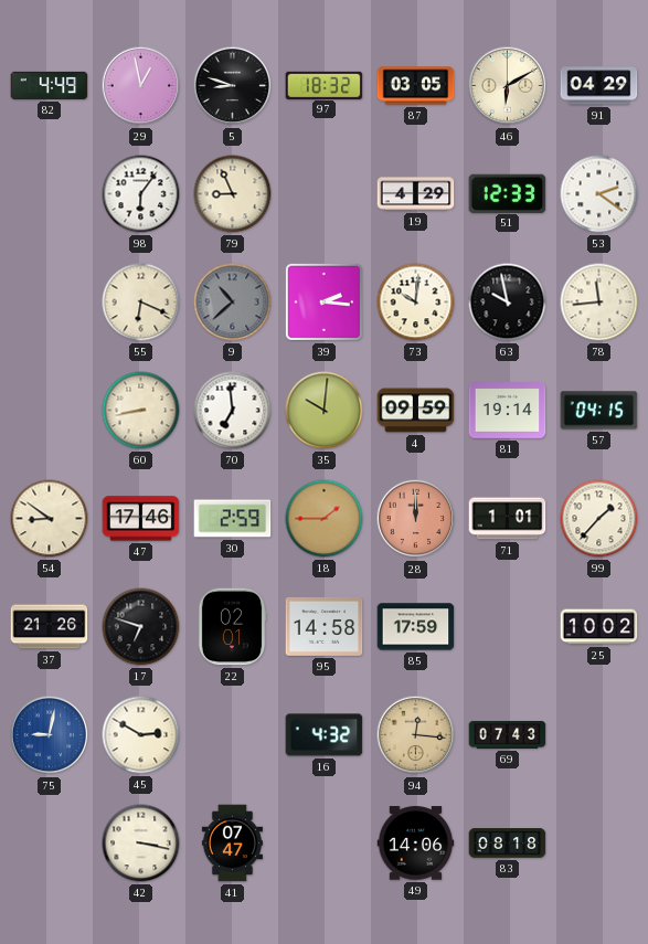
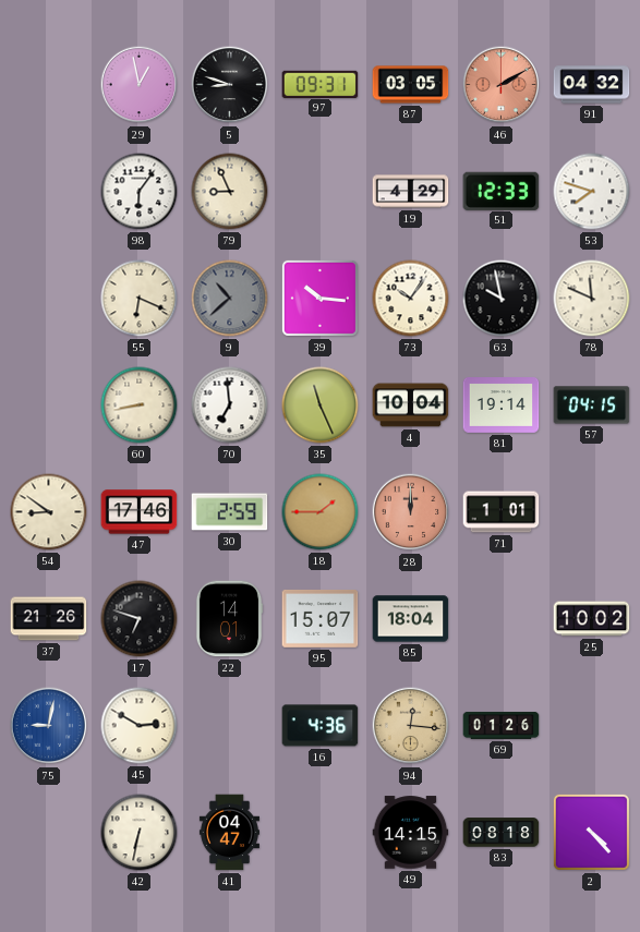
82: 4:49 -> none (50, 85)
97: 18:32 -> 09:31 (321, 84)
46: 6:10 -> 2:10 (502, 85)
46 dial: cream -> salmon (502, 85)
91: 04:29 -> 04:32 (592, 85)
53: 2:21 -> 7:48 (592, 192)
39: 2:16 -> 10:16 (319, 298)
73: 10:01 -> 10:06 (411, 299)
78: 11:44 -> 11:49 (592, 299)
35: 10:01 -> 11:26 (321, 406)
4: 09:59 -> 10:04 (411, 406)
99: 1:37 -> none (599, 519)
22: 02:01 -> 14:01 (229, 619)
95: 14:58 -> 15:07 (321, 618)
85: 17:59 -> 18:04 (411, 619)
16: 4:32 -> 4:36 (321, 726)
69: 07:43 -> 01:26 (502, 725)
42: 3:17 -> 6:32 (140, 833)
41: 07:47 -> 04:47 (229, 833)
49: 14:06 -> 14:15 (411, 833)
2: none -> 4:23 (591, 832)
